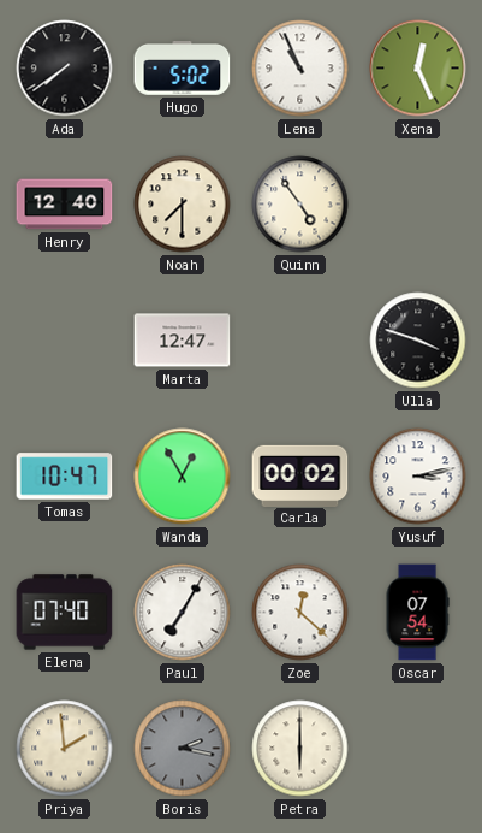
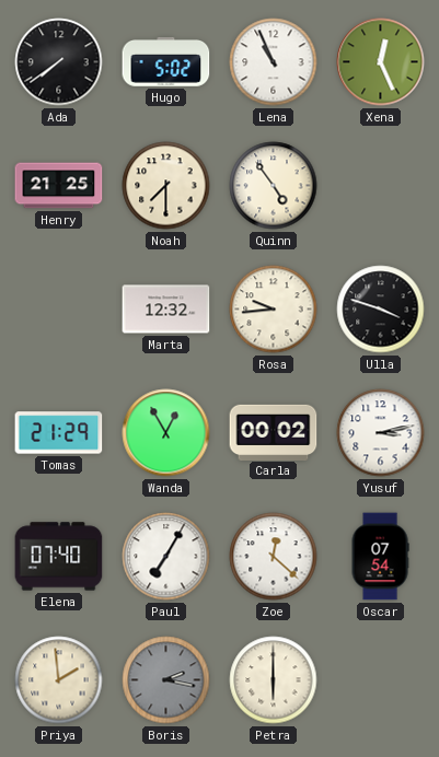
Henry: 12:40 -> 21:25 (59, 186)
Marta: 12:47 -> 12:32 (166, 310)
Rosa: none -> 9:44 (274, 310)
Tomas: 10:47 -> 21:29 (59, 433)
